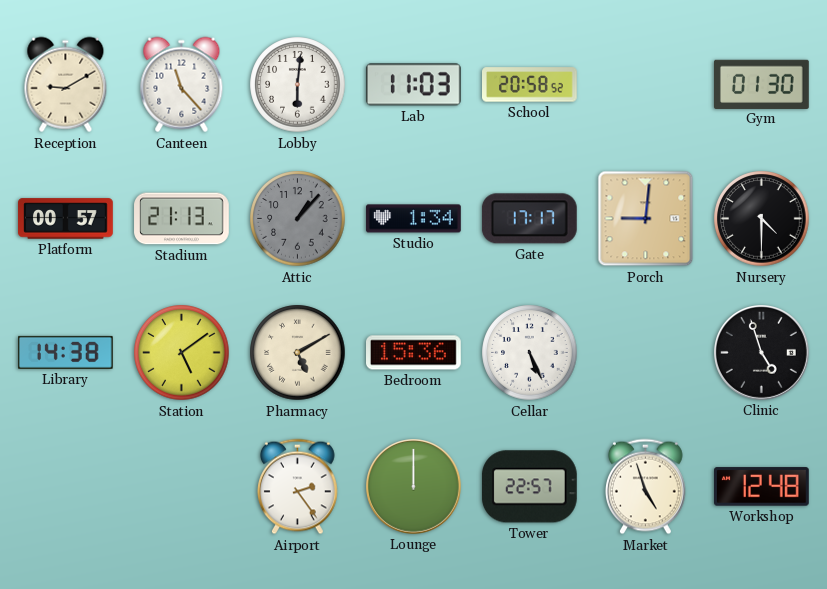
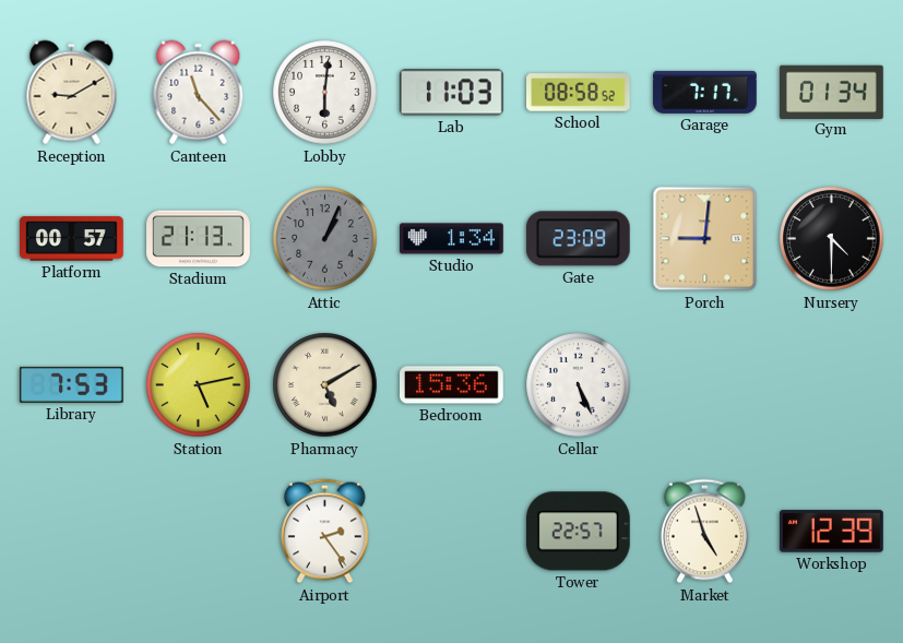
School: 20:58 -> 08:58 (579, 93)
Garage: none -> 7:17 (705, 92)
Gym: 01:30 -> 01:34 (832, 92)
Attic: 1:07 -> 1:04 (325, 239)
Gate: 17:17 -> 23:09 (578, 239)
Library: 14:38 -> 7:53 (72, 384)
Station: 5:09 -> 5:13 (199, 385)
Clinic: 4:57 -> none (762, 353)
Lounge: 12:00 -> none (414, 487)
Workshop: 12:48 -> 12:39 (832, 532)
